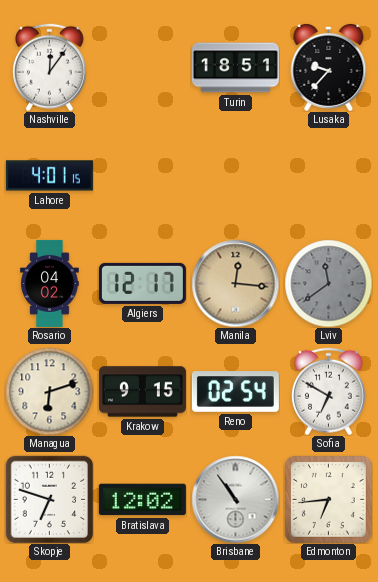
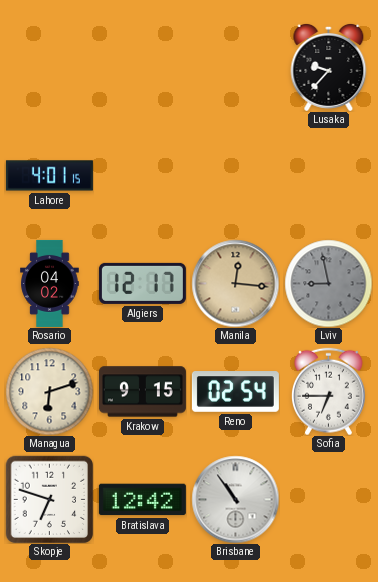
Nashville: 12:06 -> none (49, 67)
Turin: 18:51 -> none (235, 68)
Lviv: 11:39 -> 8:58 (328, 283)
Sofia: 6:50 -> 6:45 (328, 391)
Bratislava: 12:02 -> 12:42 (142, 500)
Edmonton: 6:44 -> none (328, 499)
